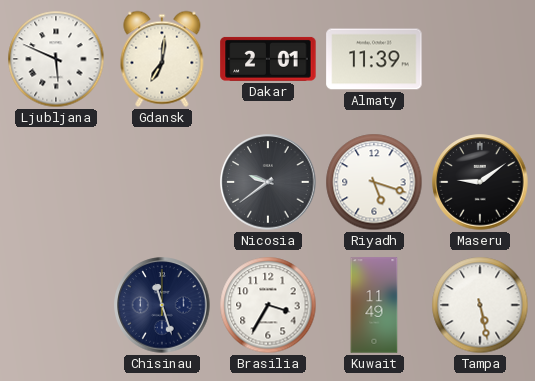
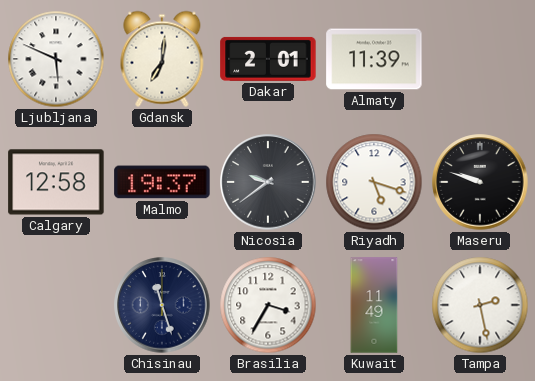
Calgary: none -> 12:58 (56, 182)
Malmo: none -> 19:37 (162, 182)
Maseru: 9:09 -> 9:48 (480, 182)
Tampa: 5:28 -> 2:28 (480, 305)
